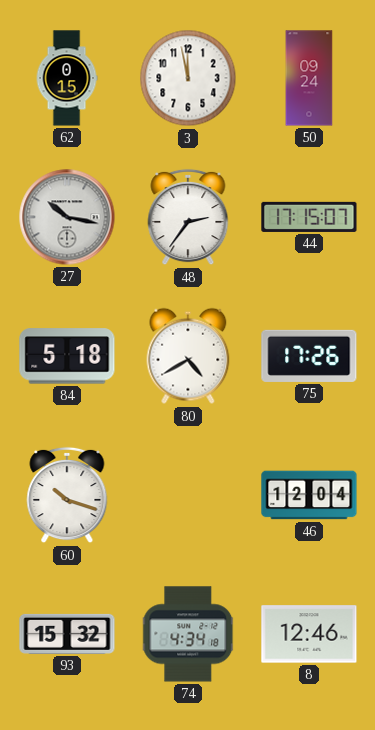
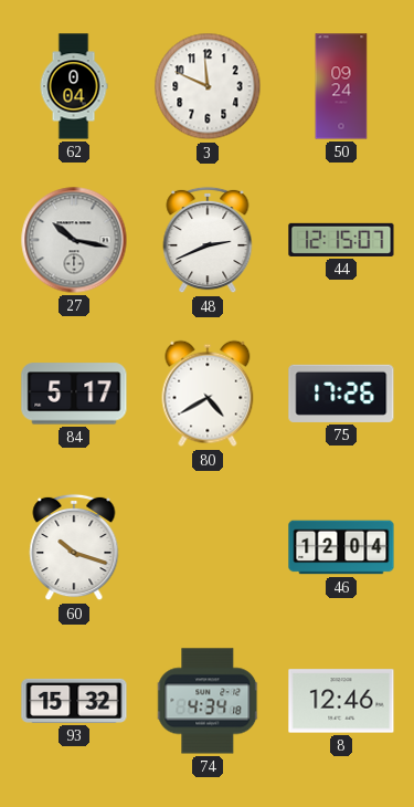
62: 0:15 -> 0:04 (74, 86)
3: 11:58 -> 11:49 (208, 86)
48: 2:36 -> 2:41 (208, 240)
44: 17:15 -> 12:15 (341, 240)
84: 5:18 -> 5:17 (74, 394)
